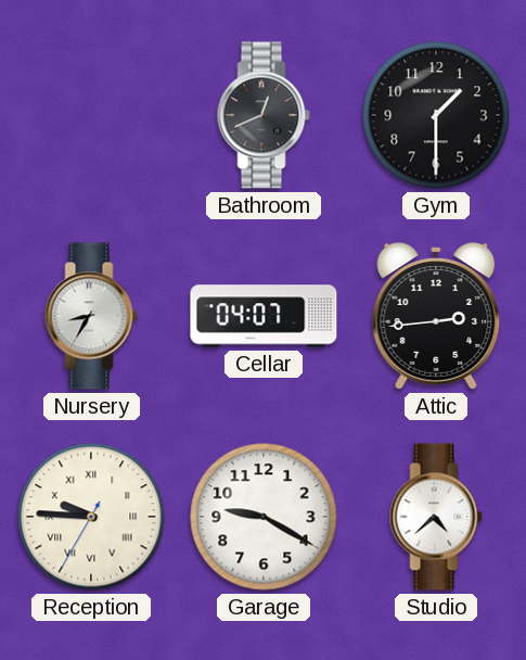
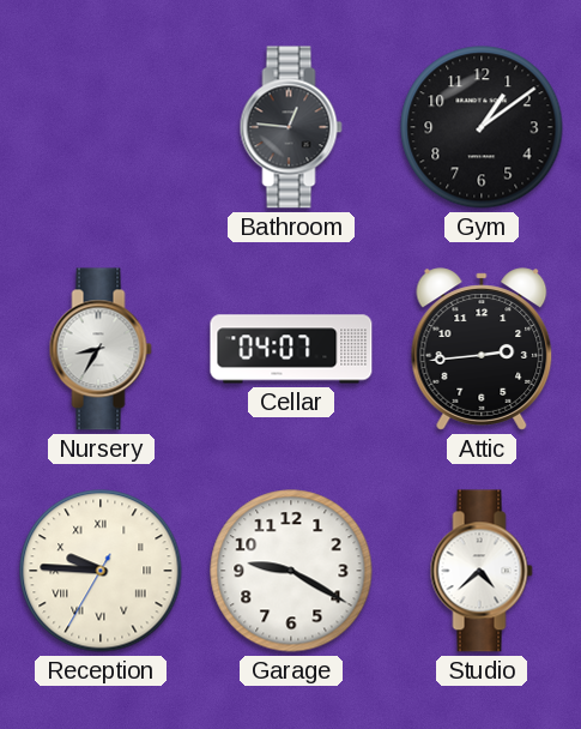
Bathroom: 12:41 -> 12:46 (291, 127)
Gym: 1:30 -> 1:09 (482, 127)
